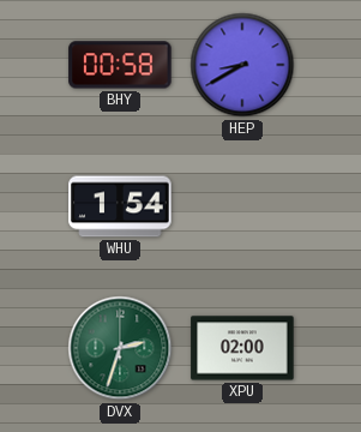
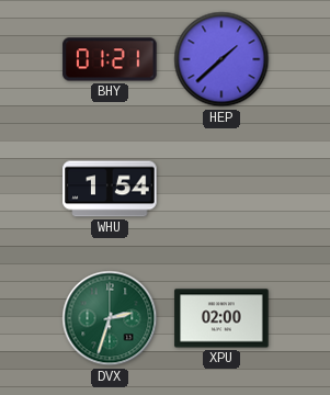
BHY: 00:58 -> 01:21 (110, 59)
HEP: 8:40 -> 1:38 (221, 59)
